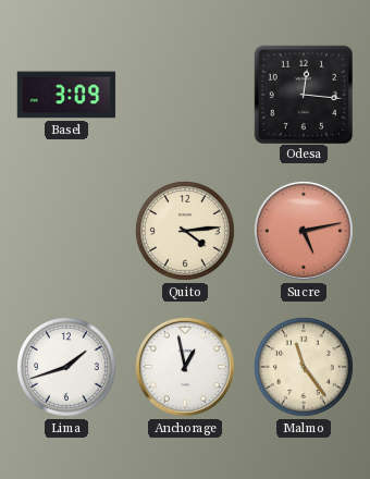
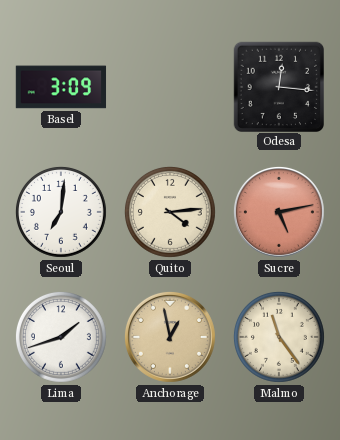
Seoul: none -> 7:01 (61, 212)
Anchorage dial: white -> champagne (170, 337)
